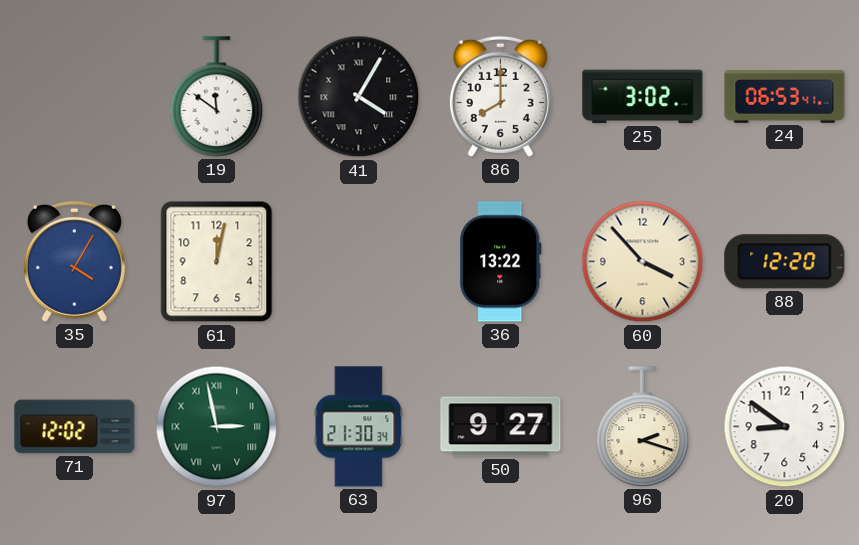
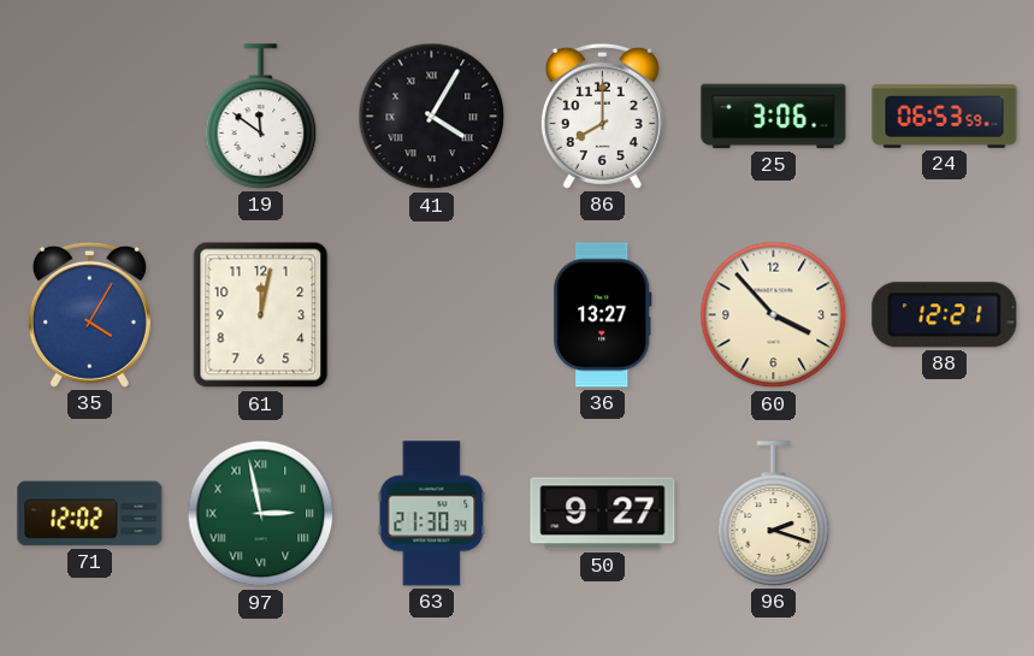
25: 3:02 -> 3:06 (774, 117)
24: 06:53:41 -> 06:53:59 (945, 117)
36: 13:22 -> 13:27 (603, 315)
88: 12:20 -> 12:21 (945, 315)
20: 8:51 -> none (785, 427)
